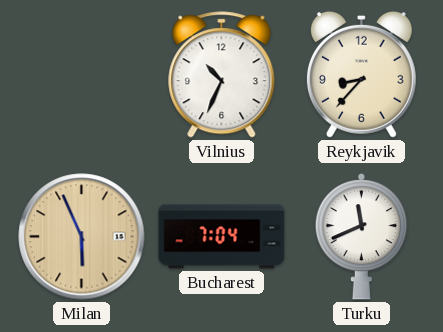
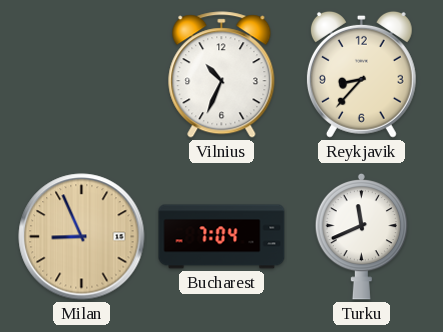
Milan: 5:56 -> 8:56 (82, 237)
